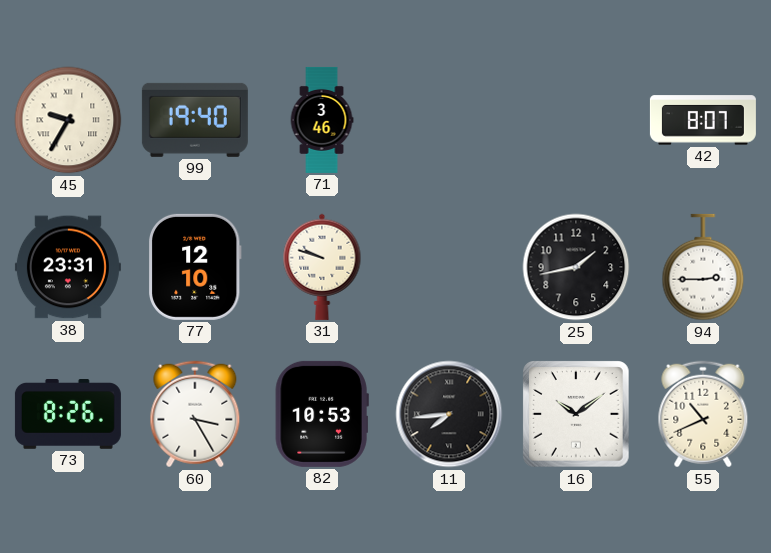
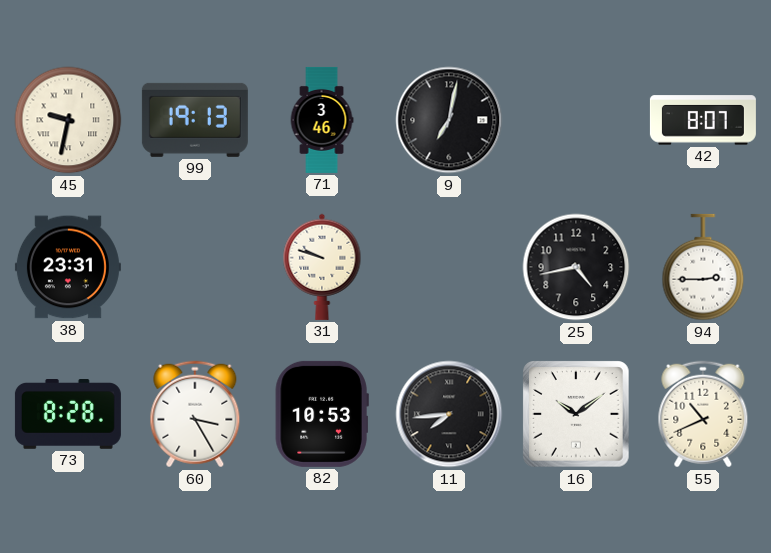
45: 9:35 -> 9:32 (68, 120)
99: 19:40 -> 19:13 (195, 120)
9: none -> 7:02 (449, 120)
77: 12:10 -> none (195, 267)
25: 1:43 -> 4:43 (576, 267)
73: 8:26 -> 8:28 (68, 415)
